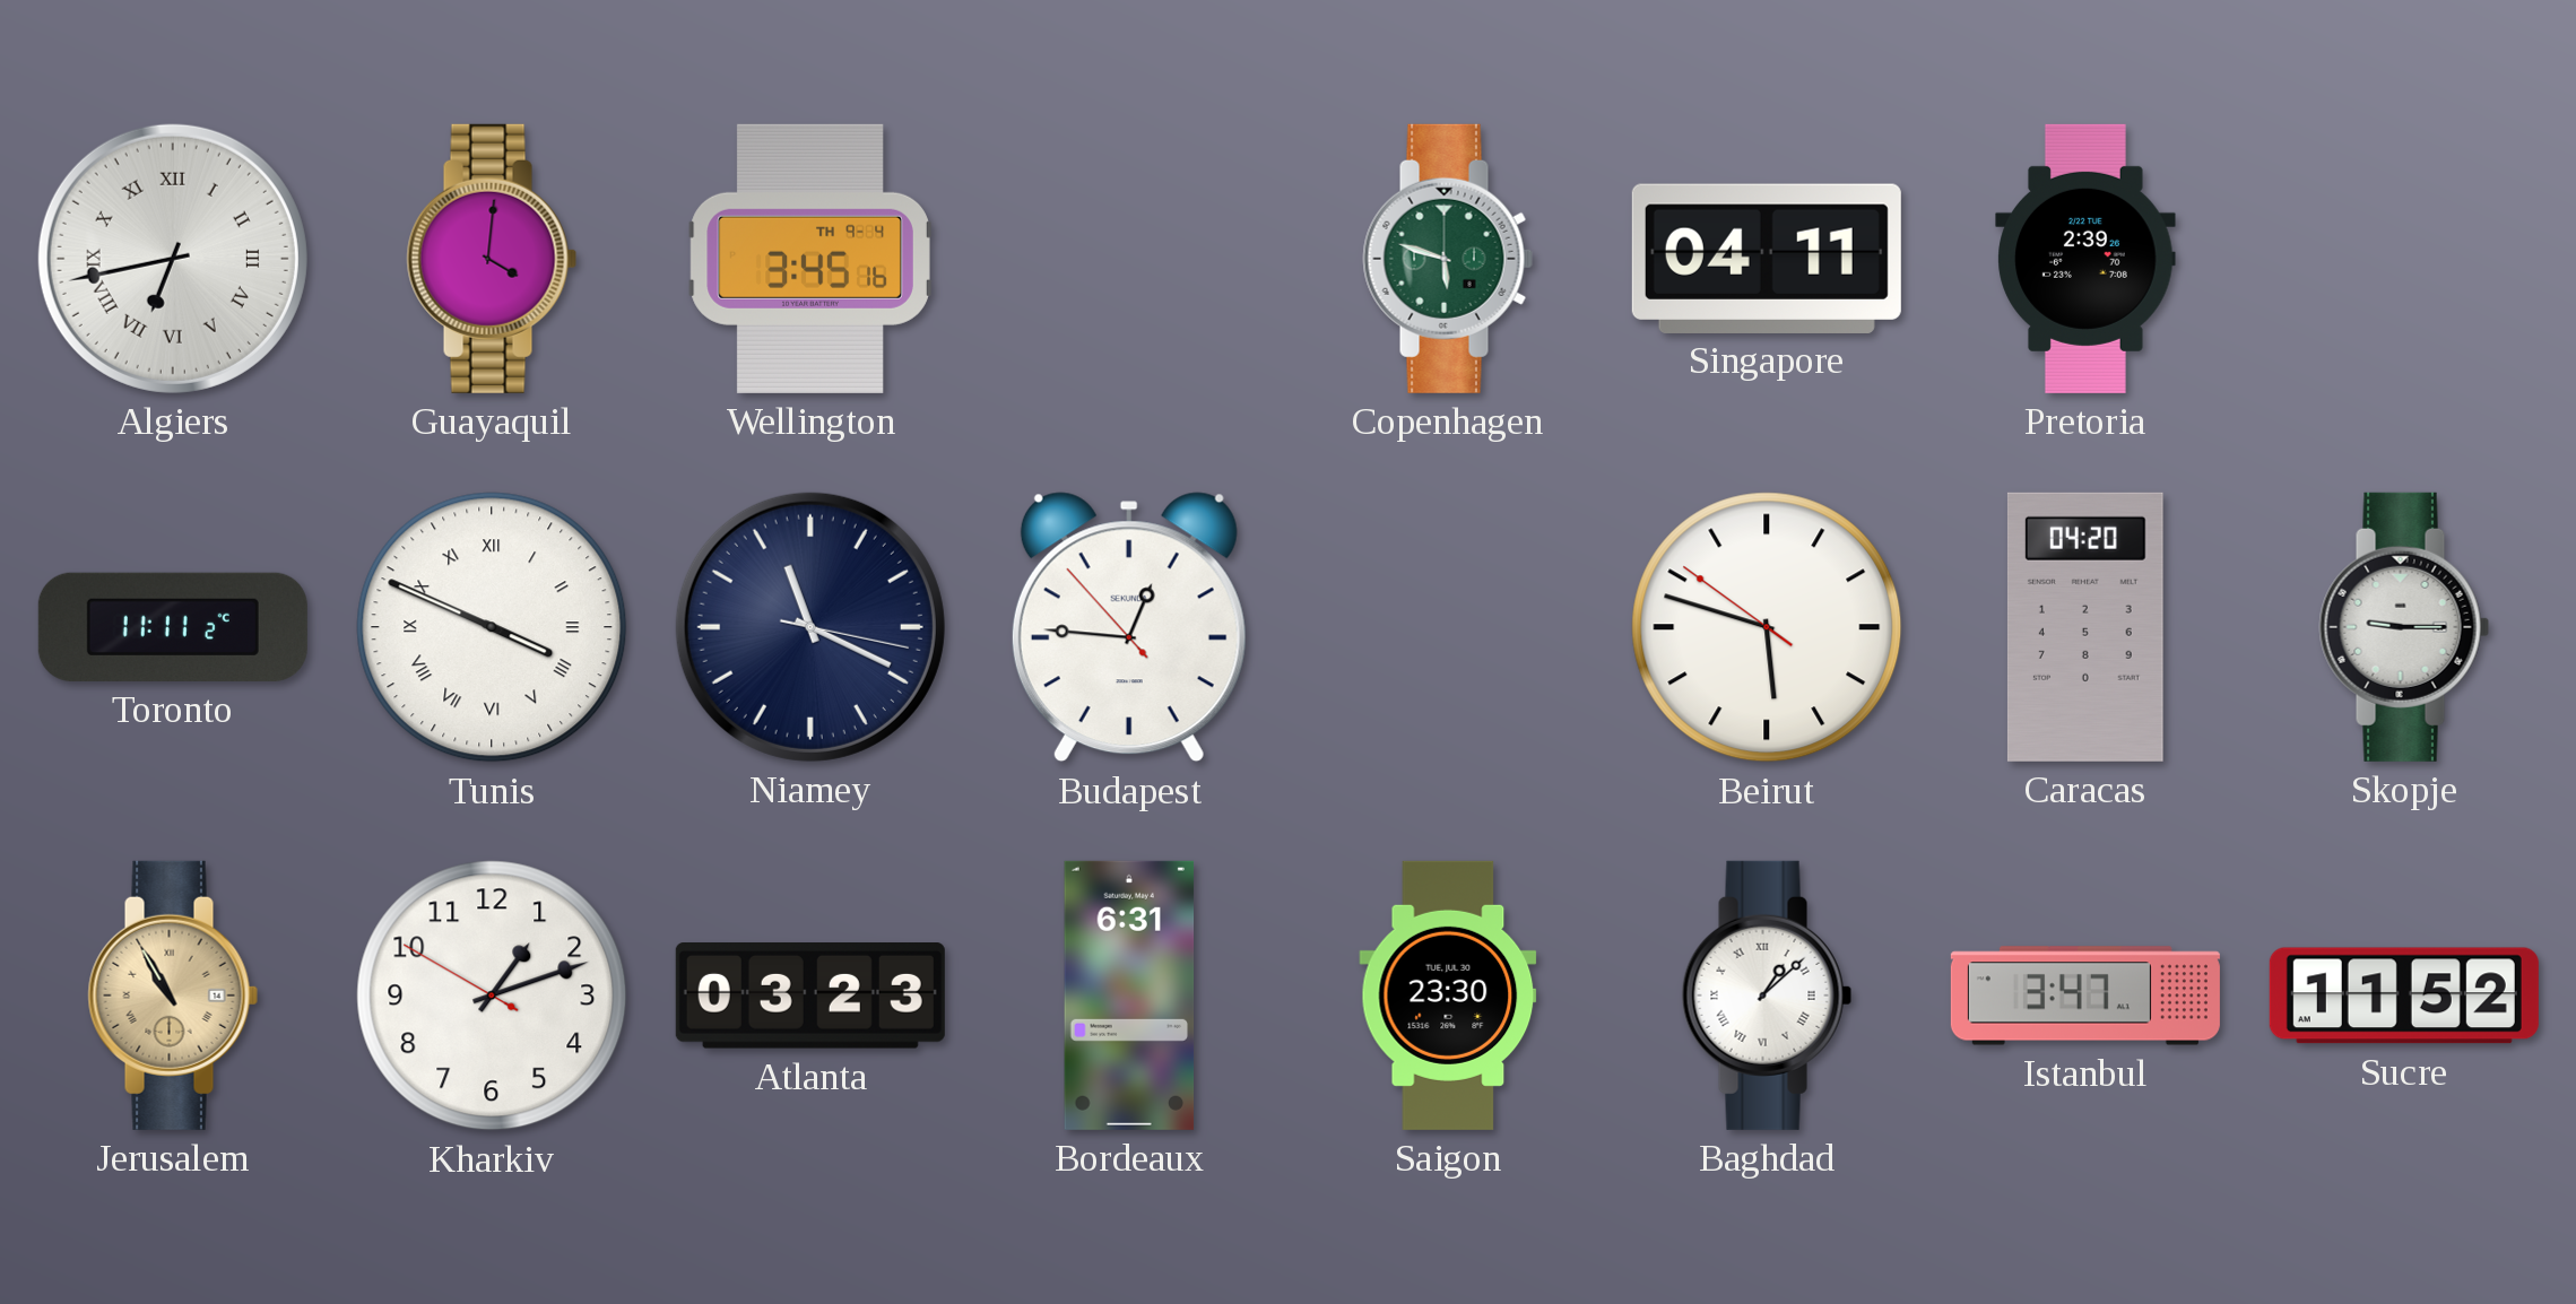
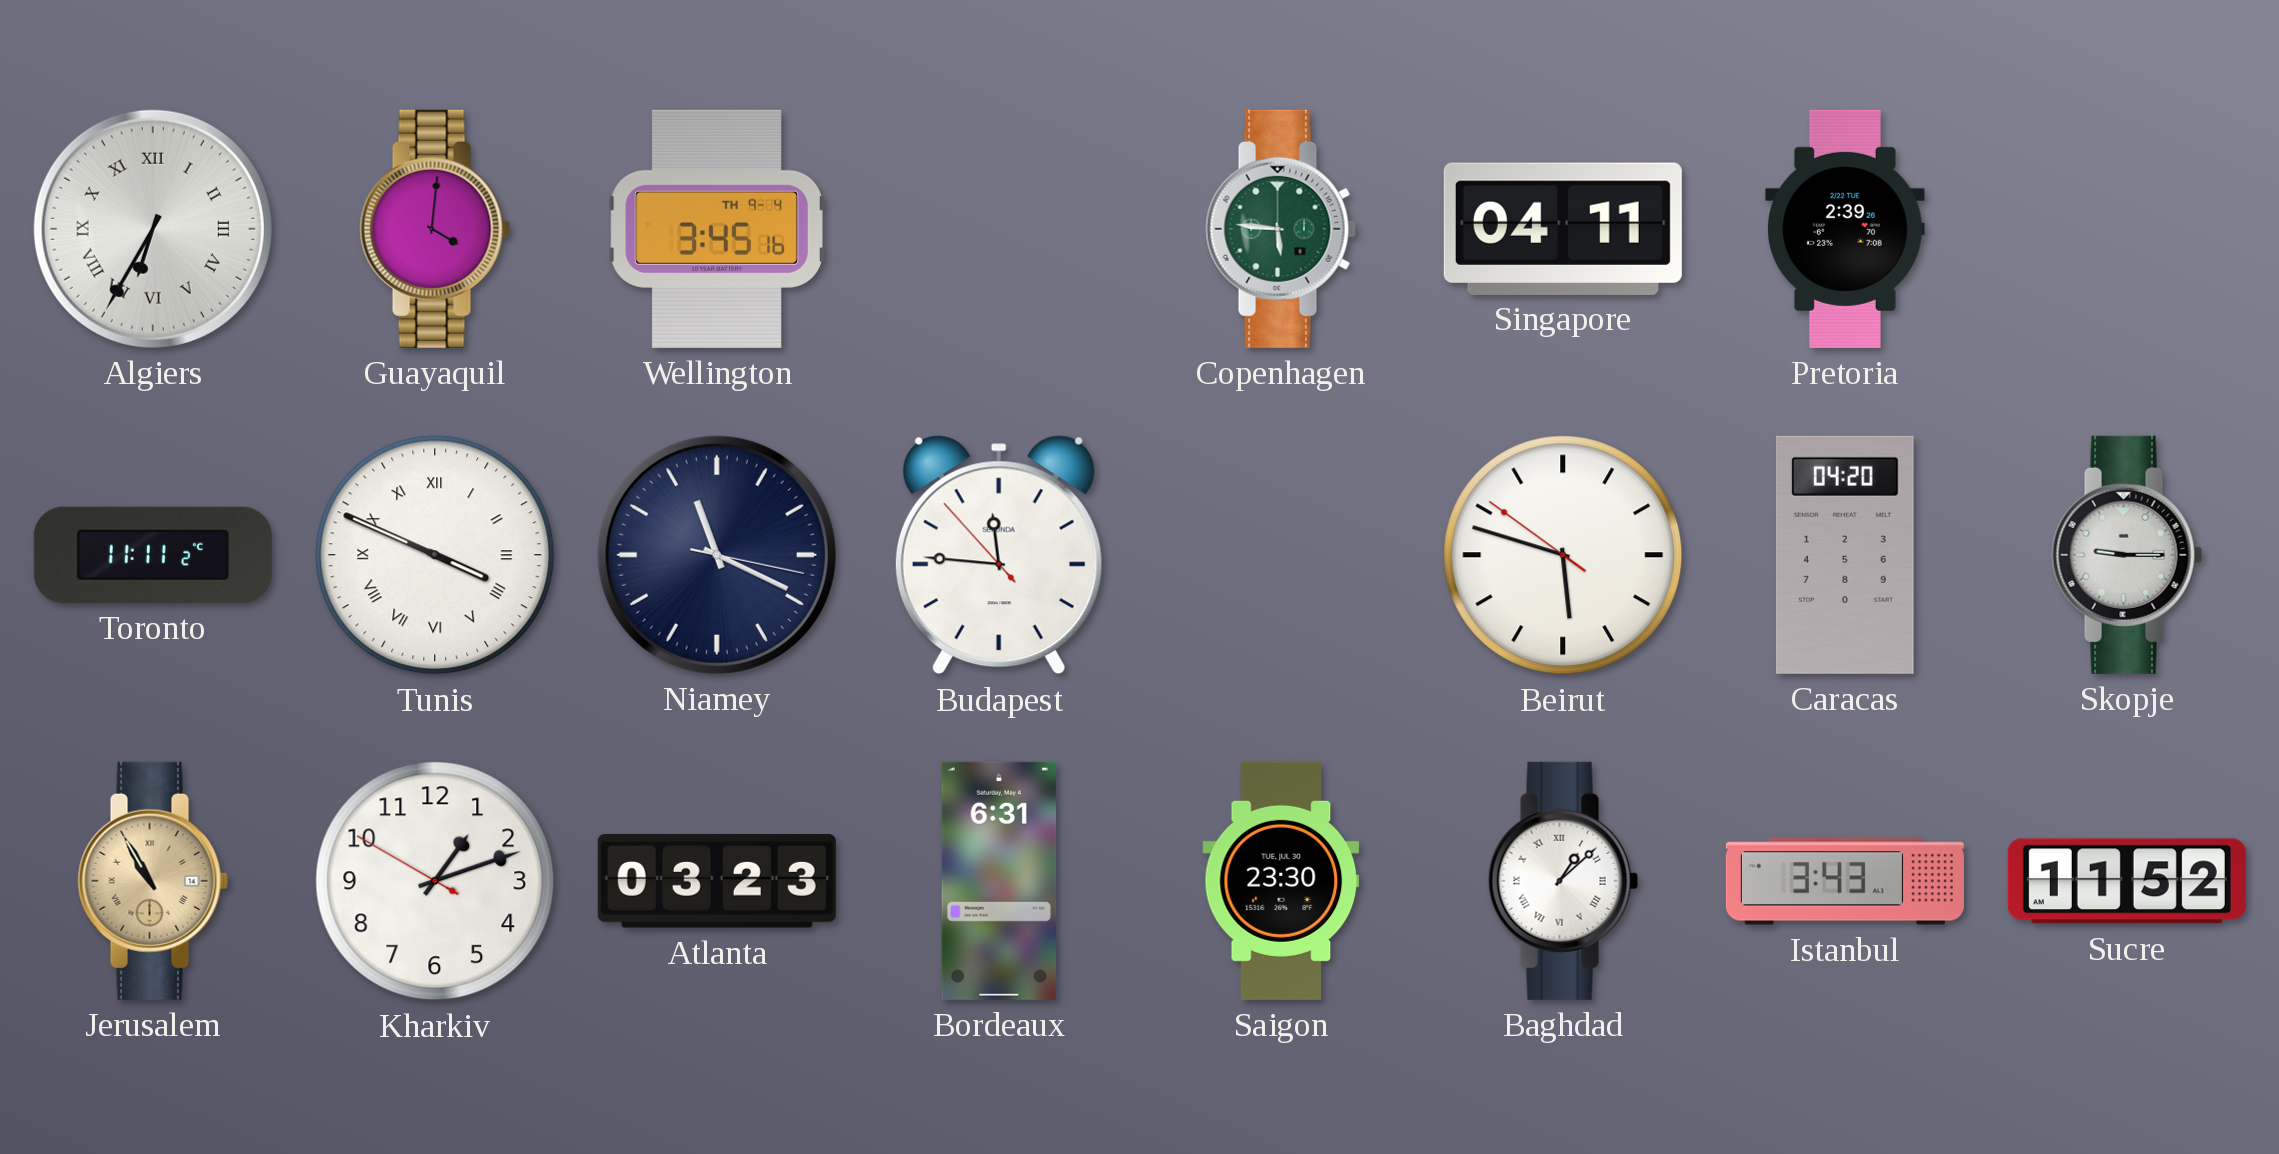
Algiers: 6:43 -> 6:35 (153, 229)
Copenhagen: 5:48 -> 5:46 (1281, 229)
Budapest: 12:45 -> 11:45 (999, 555)
Istanbul: 3:47 -> 3:43 (1845, 881)
